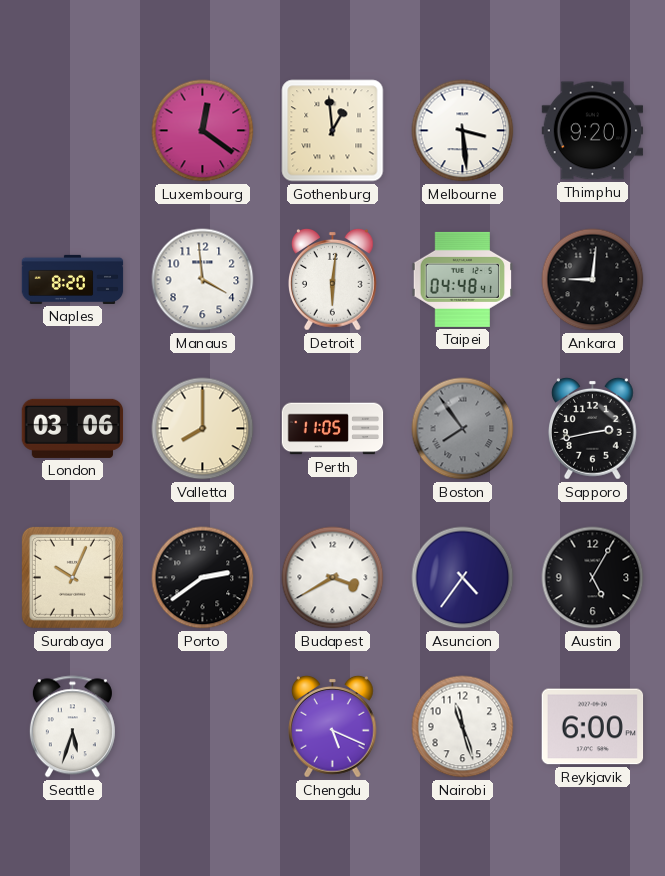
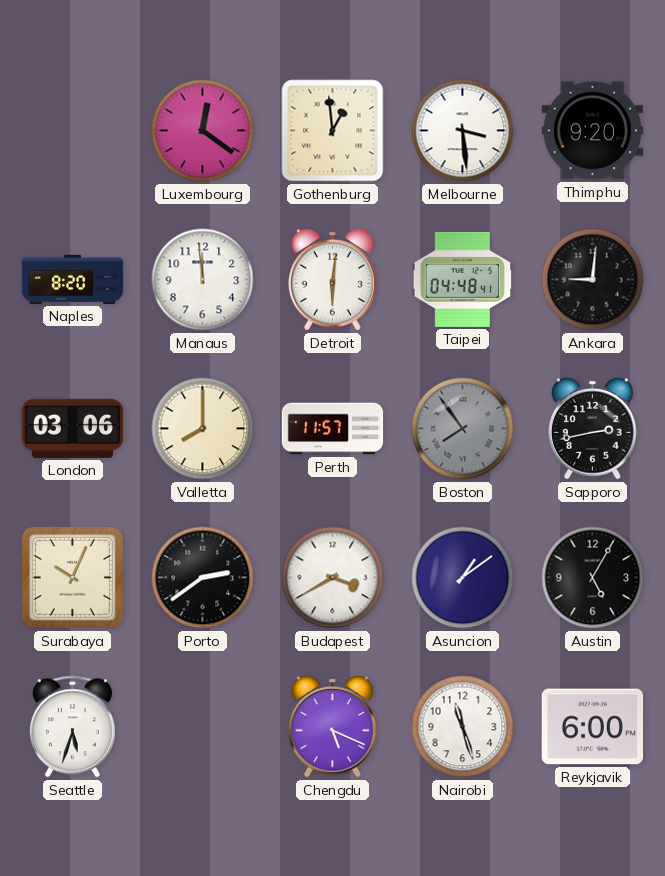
Manaus: 3:59 -> 11:59 (203, 280)
Perth: 11:05 -> 11:57 (333, 429)
Asuncion: 4:36 -> 1:09 (463, 578)
